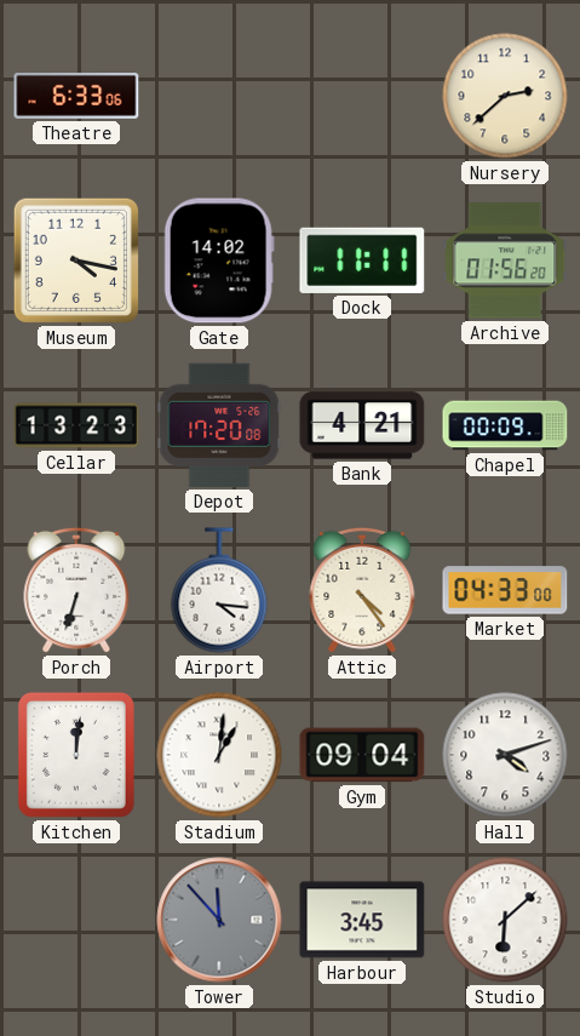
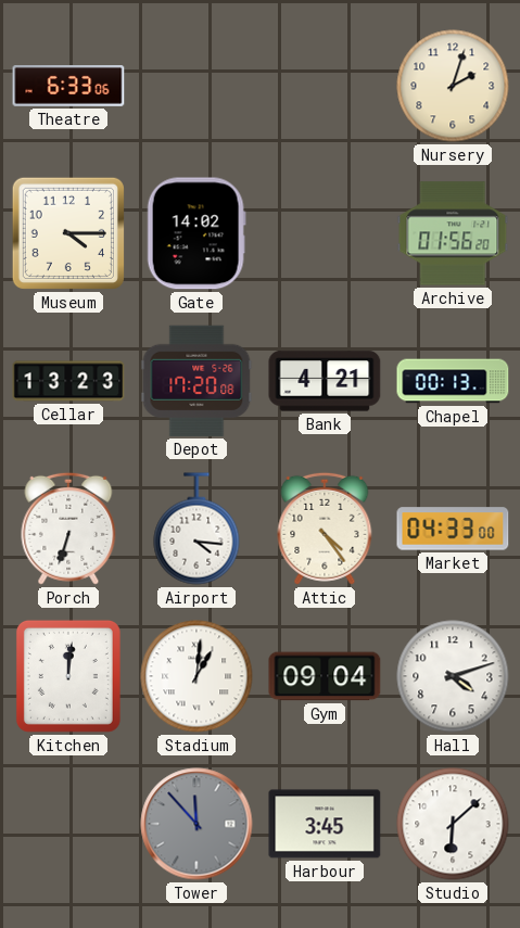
Nursery: 2:38 -> 2:03 (453, 86)
Museum: 4:17 -> 4:15 (68, 233)
Dock: 11:11 -> none (362, 261)
Chapel: 00:09 -> 00:13 (453, 381)
